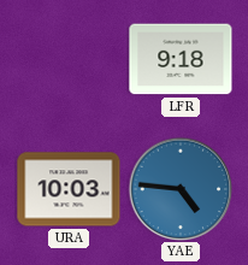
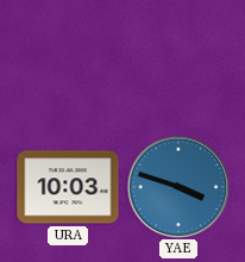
LFR: 9:18 -> none (181, 59)
YAE: 4:46 -> 3:48 (178, 187)
